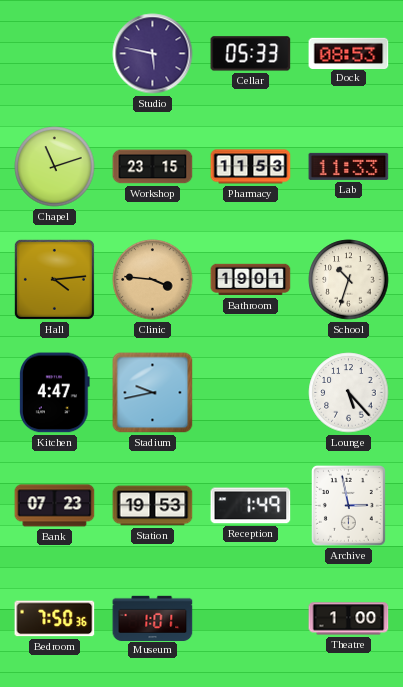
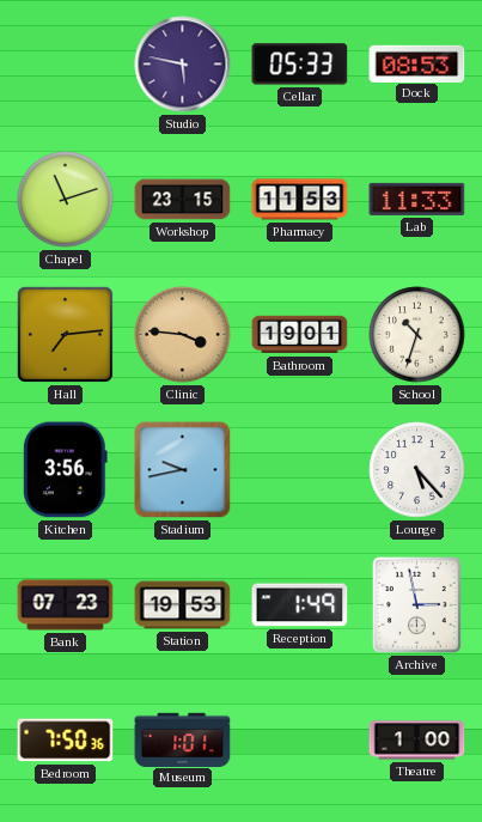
Hall: 4:14 -> 7:14 (65, 334)
Kitchen: 4:47 -> 3:56 (65, 470)
